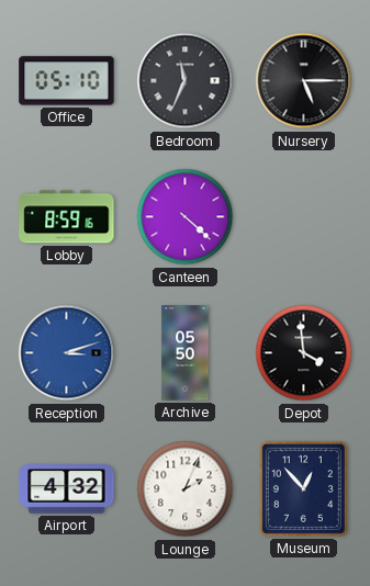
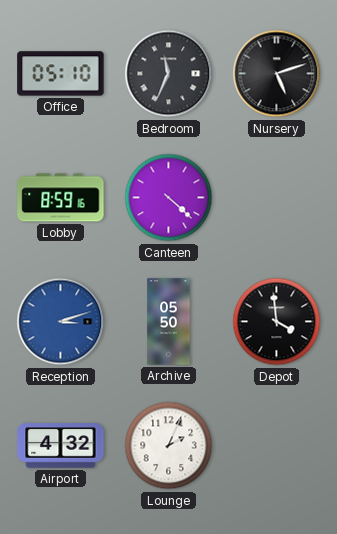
Nursery: 5:15 -> 5:12 (277, 74)
Museum: 12:53 -> none (303, 488)
